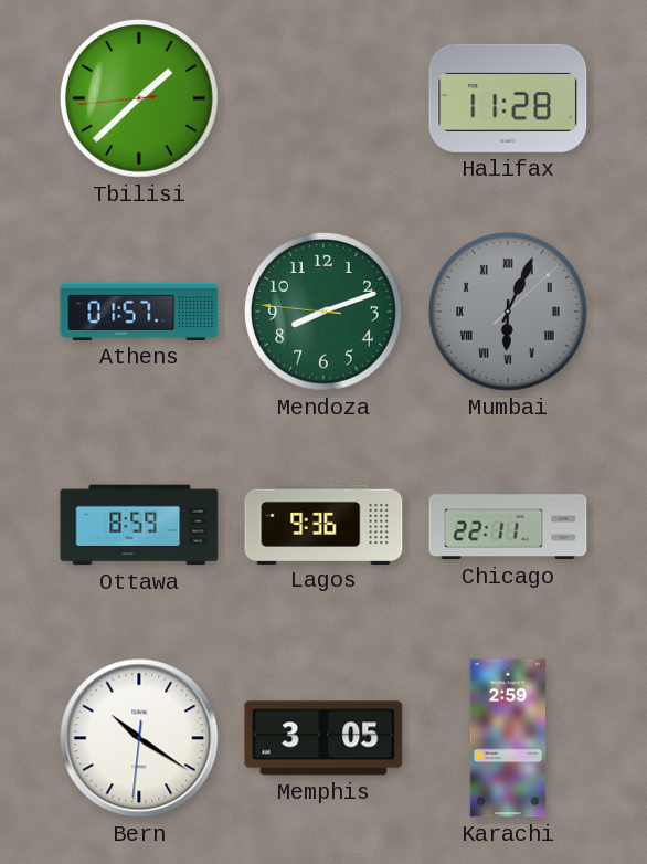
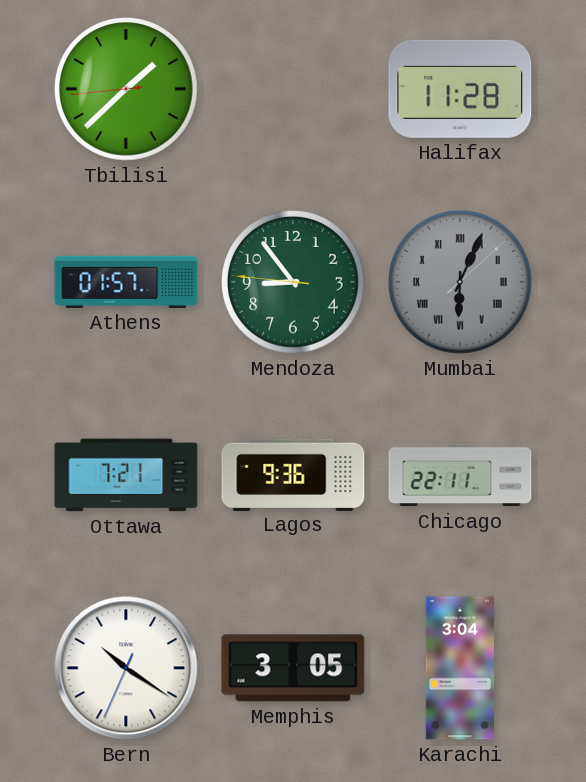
Mendoza: 8:11 -> 8:53 (294, 283)
Ottawa: 8:59 -> 7:21 (126, 475)
Bern: 10:20:31 -> 10:20:34 (126, 668)
Karachi: 2:59 -> 3:04 (459, 668)
